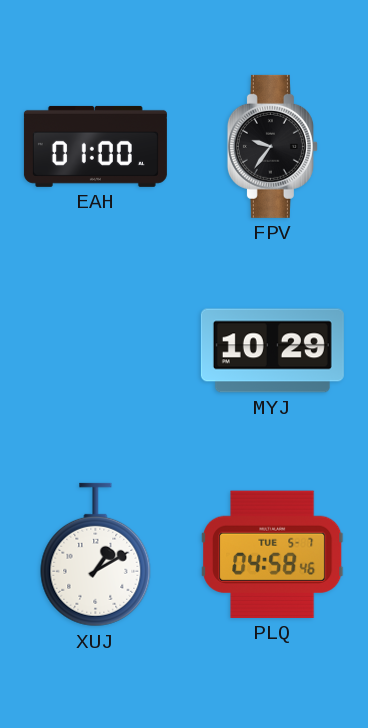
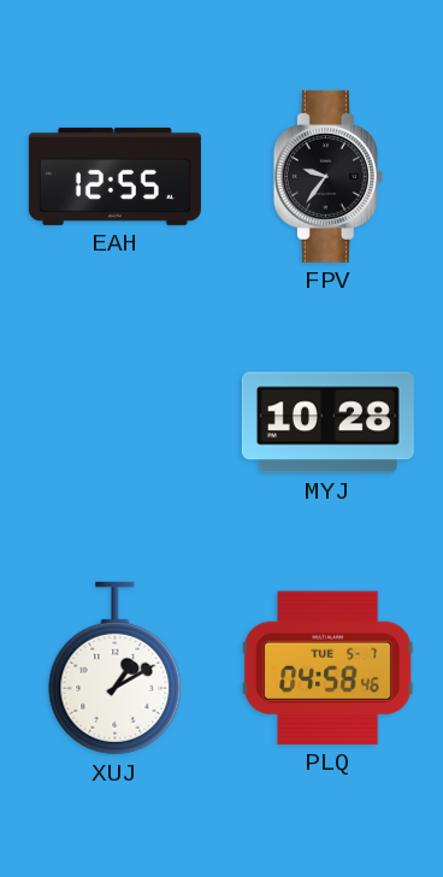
EAH: 01:00 -> 12:55 (114, 176)
MYJ: 10:29 -> 10:28 (327, 423)
